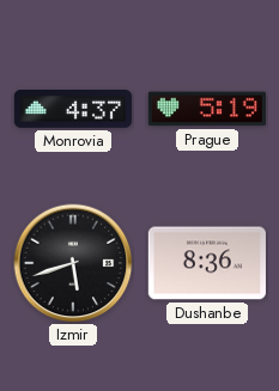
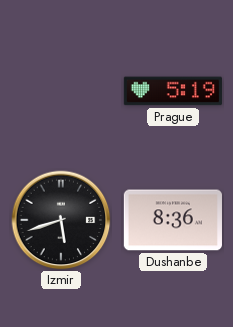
Monrovia: 4:37 -> none (72, 109)
